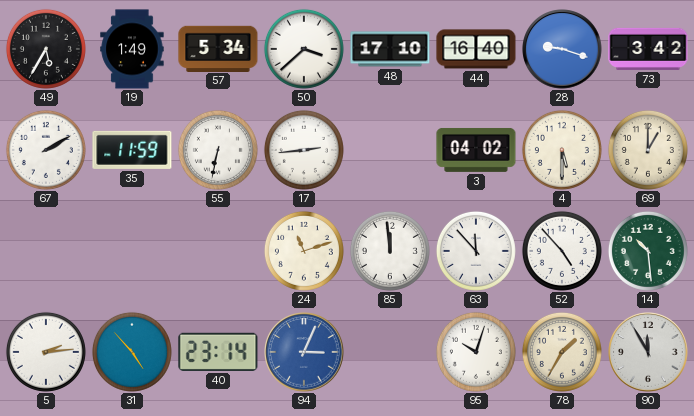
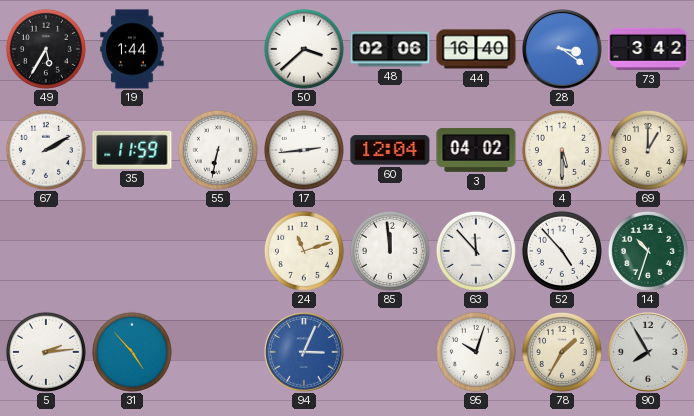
19: 1:49 -> 1:44 (132, 49)
57: 5:34 -> none (218, 48)
48: 17:10 -> 02:06 (390, 49)
28: 9:18 -> 3:21 (562, 49)
60: none -> 12:04 (390, 150)
14: 10:29 -> 10:33 (648, 251)
40: 23:14 -> none (218, 352)
90: 11:55 -> 7:55 (648, 352)
